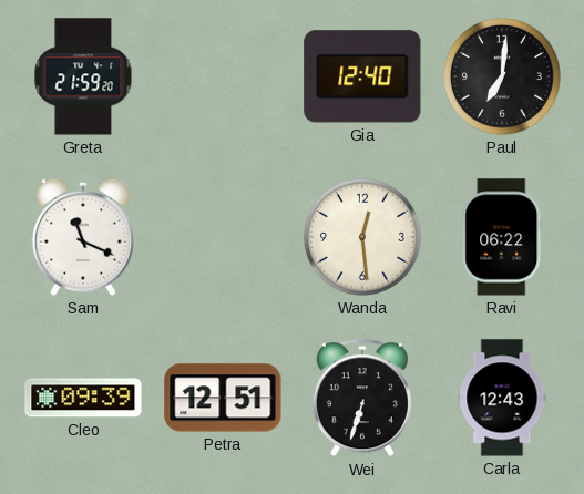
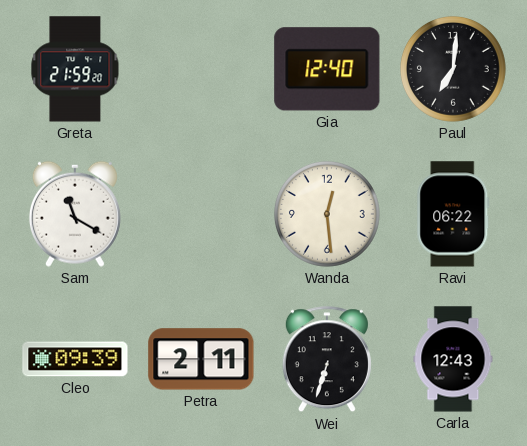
Sam: 11:19 -> 11:20 (75, 214)
Petra: 12:51 -> 2:11 (201, 359)
